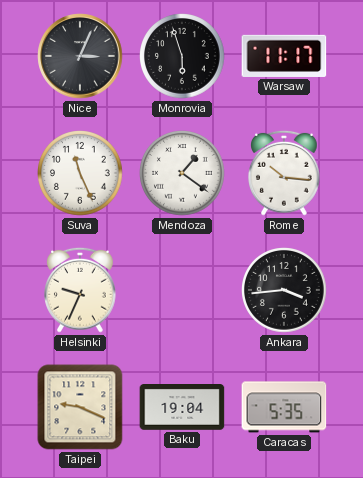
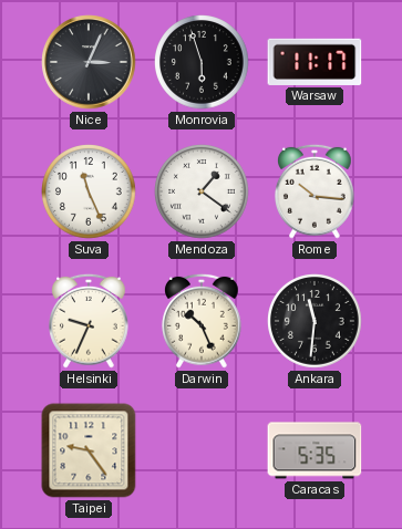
Darwin: none -> 10:26 (203, 321)
Ankara: 3:44 -> 11:31 (316, 322)
Taipei: 9:19 -> 9:24 (89, 450)
Baku: 19:04 -> none (182, 408)
